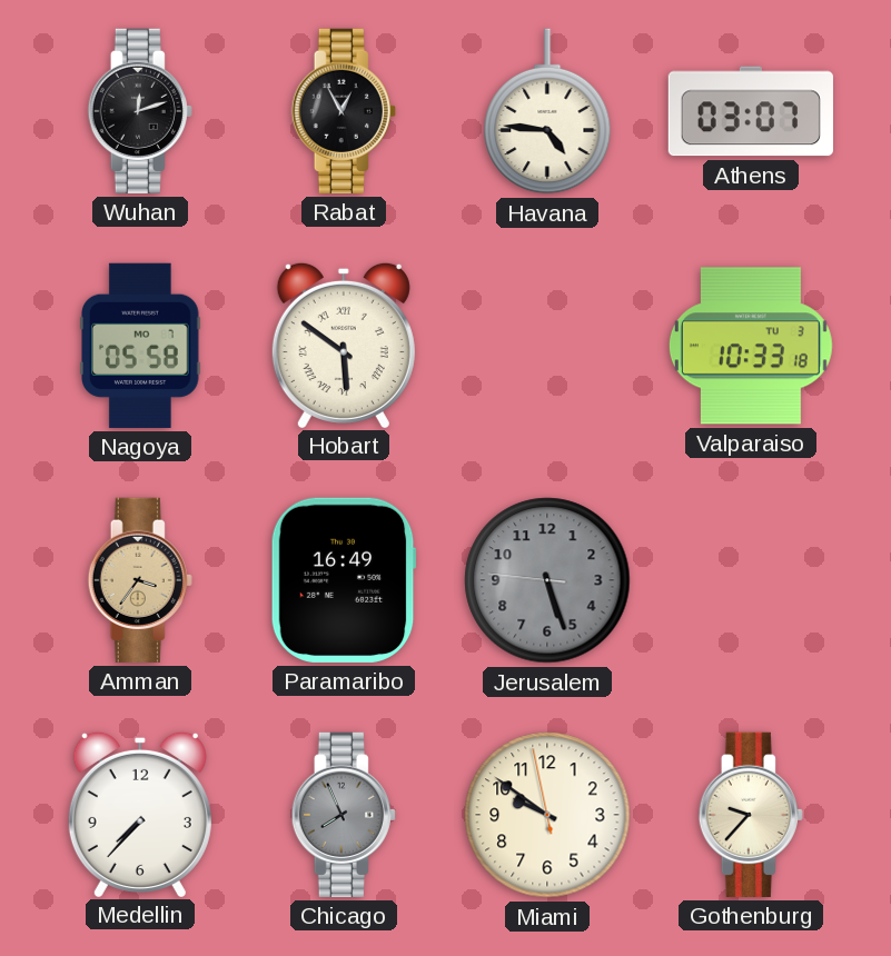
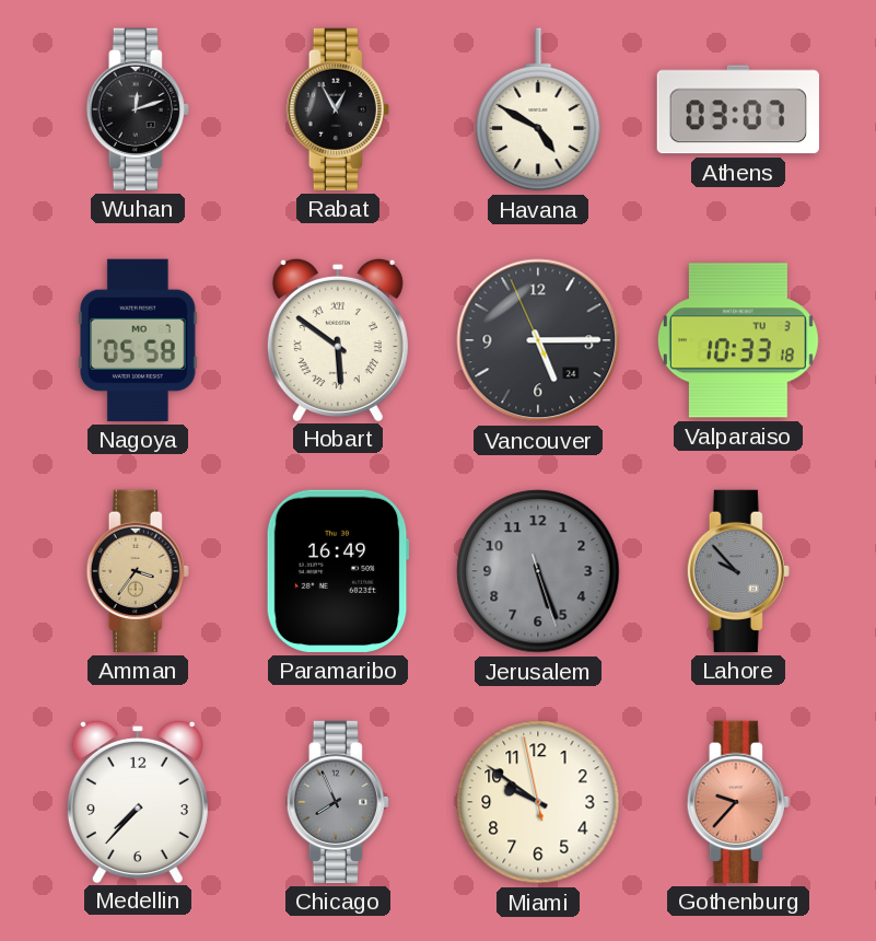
Havana: 4:46 -> 4:50 (538, 109)
Vancouver: none -> 5:14 (538, 340)
Jerusalem: 5:26:46 -> 5:26:27 (538, 571)
Lahore: none -> 9:53 (738, 571)
Gothenburg dial: cream -> salmon (738, 802)
